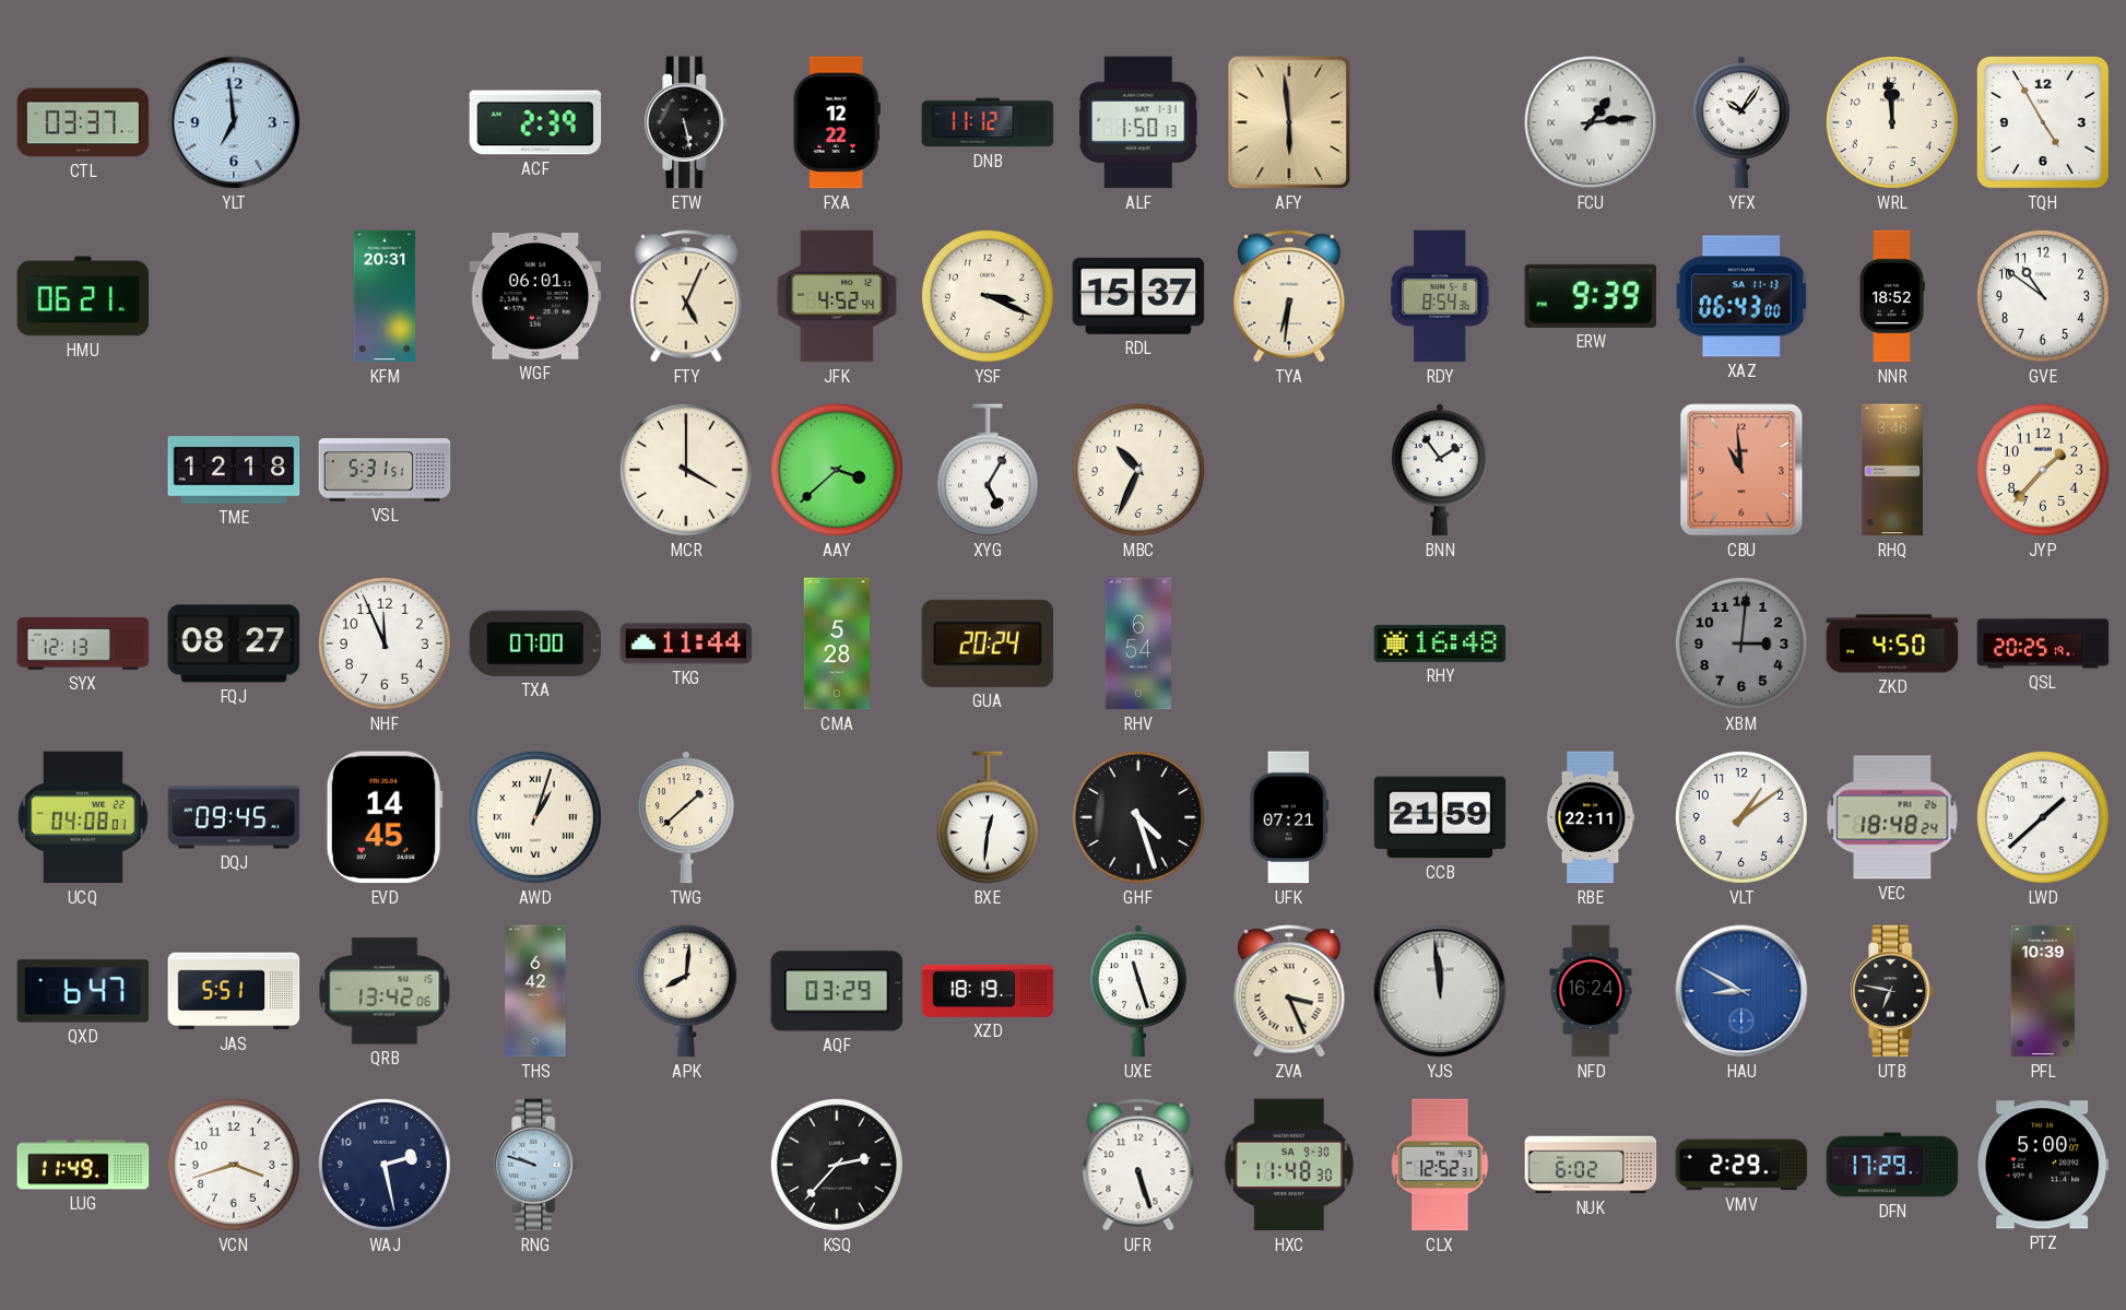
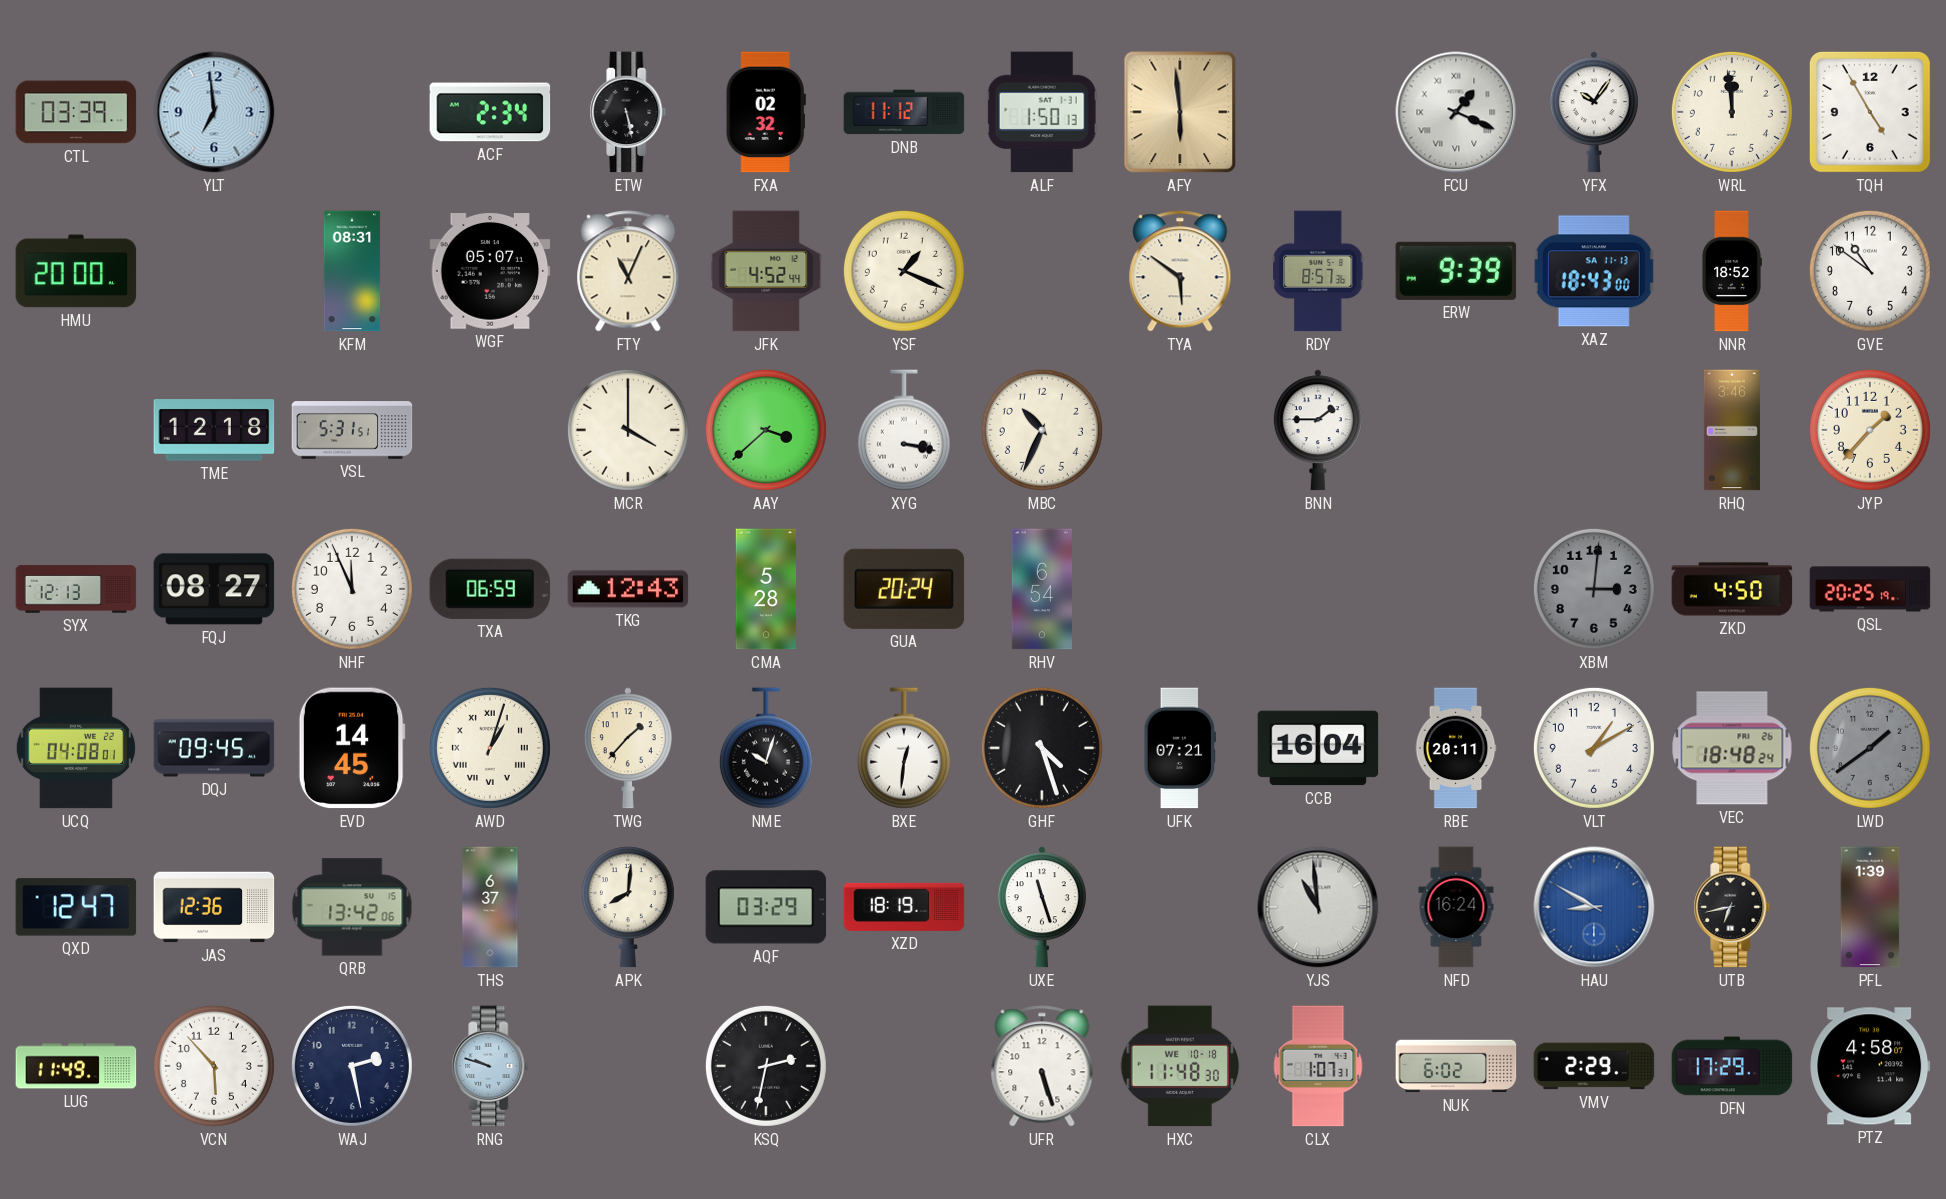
CTL: 03:37 -> 03:39 (76, 112)
ACF: 2:39 -> 2:34 (490, 112)
FXA: 12:22 -> 02:32 (766, 112)
FCU: 1:14 -> 1:19 (1456, 112)
HMU: 06:21 -> 20:00 (76, 271)
KFM: 20:31 -> 08:31 (352, 271)
WGF: 06:01 -> 05:07 (490, 272)
FTY: 5:04 -> 11:04 (628, 271)
YSF: 3:19 -> 1:19 (904, 271)
RDL: 15:37 -> none (1138, 296)
TYA: 6:31 -> 5:51 (1180, 271)
RDY: 8:54 -> 8:57 (1318, 271)
XAZ: 06:43 -> 18:43 (1594, 271)
XYG: 5:05 -> 3:17 (904, 430)
BNN: 1:54 -> 1:45 (1318, 430)
CBU: 10:59 -> none (1741, 470)
TXA: 07:00 -> 06:59 (490, 589)
TKG: 11:44 -> 12:43 (628, 589)
RHY: 16:48 -> none (1440, 644)
TWG: 1:38 -> 1:37 (628, 748)
NME: none -> 10:03 (766, 748)
CCB: 21:59 -> 16:04 (1318, 748)
RBE: 22:11 -> 20:11 (1456, 748)
VLT: 1:09 -> 1:10 (1594, 748)
LWD: 1:38 -> 1:39 (1870, 748)
LWD dial: white -> grey (1870, 748)
QXD: 6:47 -> 12:47 (76, 907)
JAS: 5:51 -> 12:36 (214, 907)
THS: 6:42 -> 6:37 (490, 907)
ZVA: 3:26 -> none (1289, 991)
YJS: 11:59 -> 10:59 (1318, 907)
UTB: 6:47 -> 6:43 (1732, 907)
PFL: 10:39 -> 1:39 (1870, 907)
VCN: 3:42 -> 5:53 (214, 1066)
KSQ: 2:37 -> 2:32 (766, 1066)
HXC date: SA 9-30 -> WE 10-18 (1180, 1066)
CLX: 12:52 -> 1:07 (1318, 1066)
PTZ: 5:00 -> 4:58 (1870, 1066)
